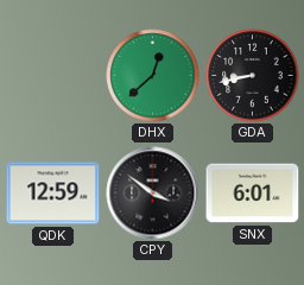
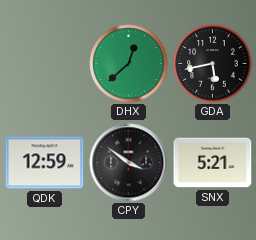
GDA: 8:43 -> 5:43 (213, 64)
SNX: 6:01 -> 5:21 (213, 163)
